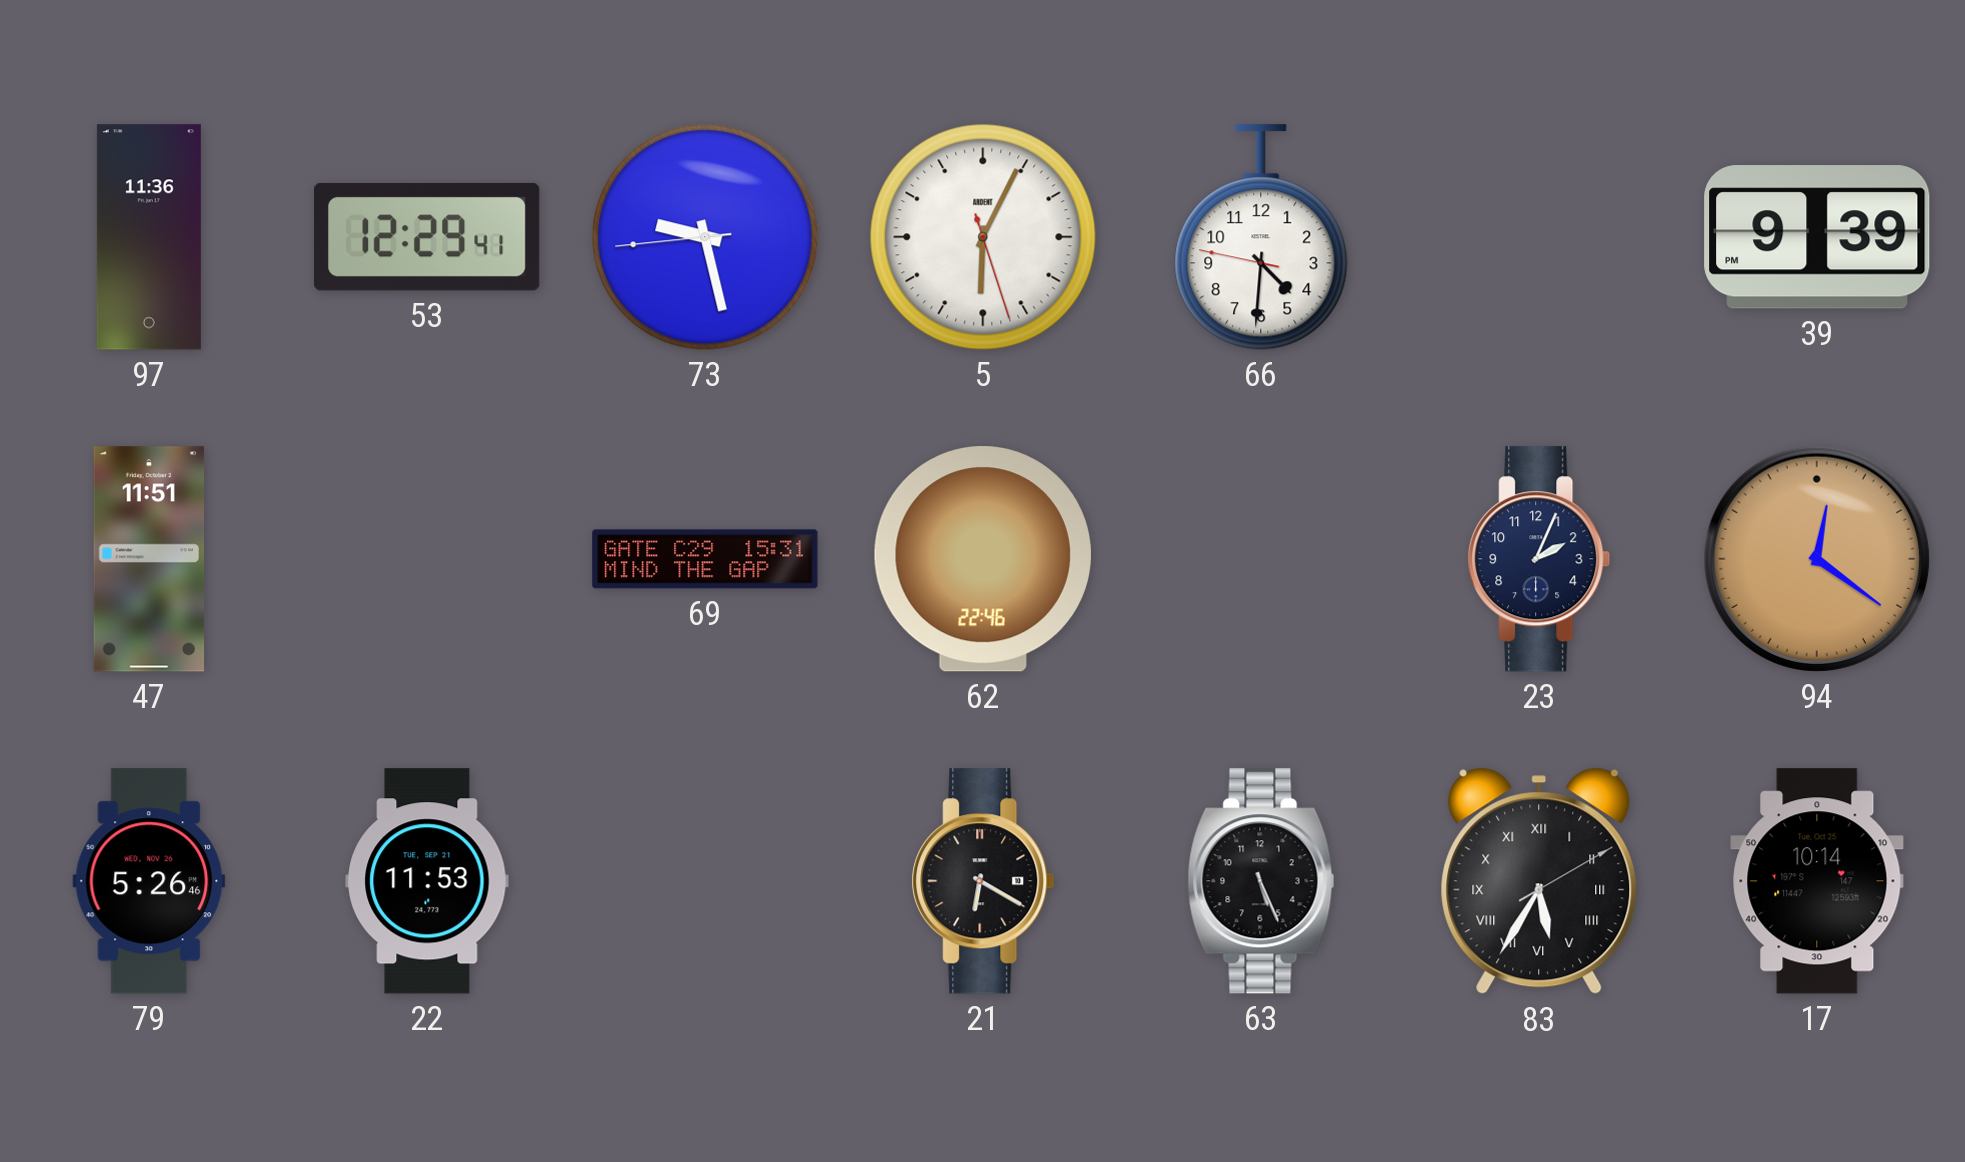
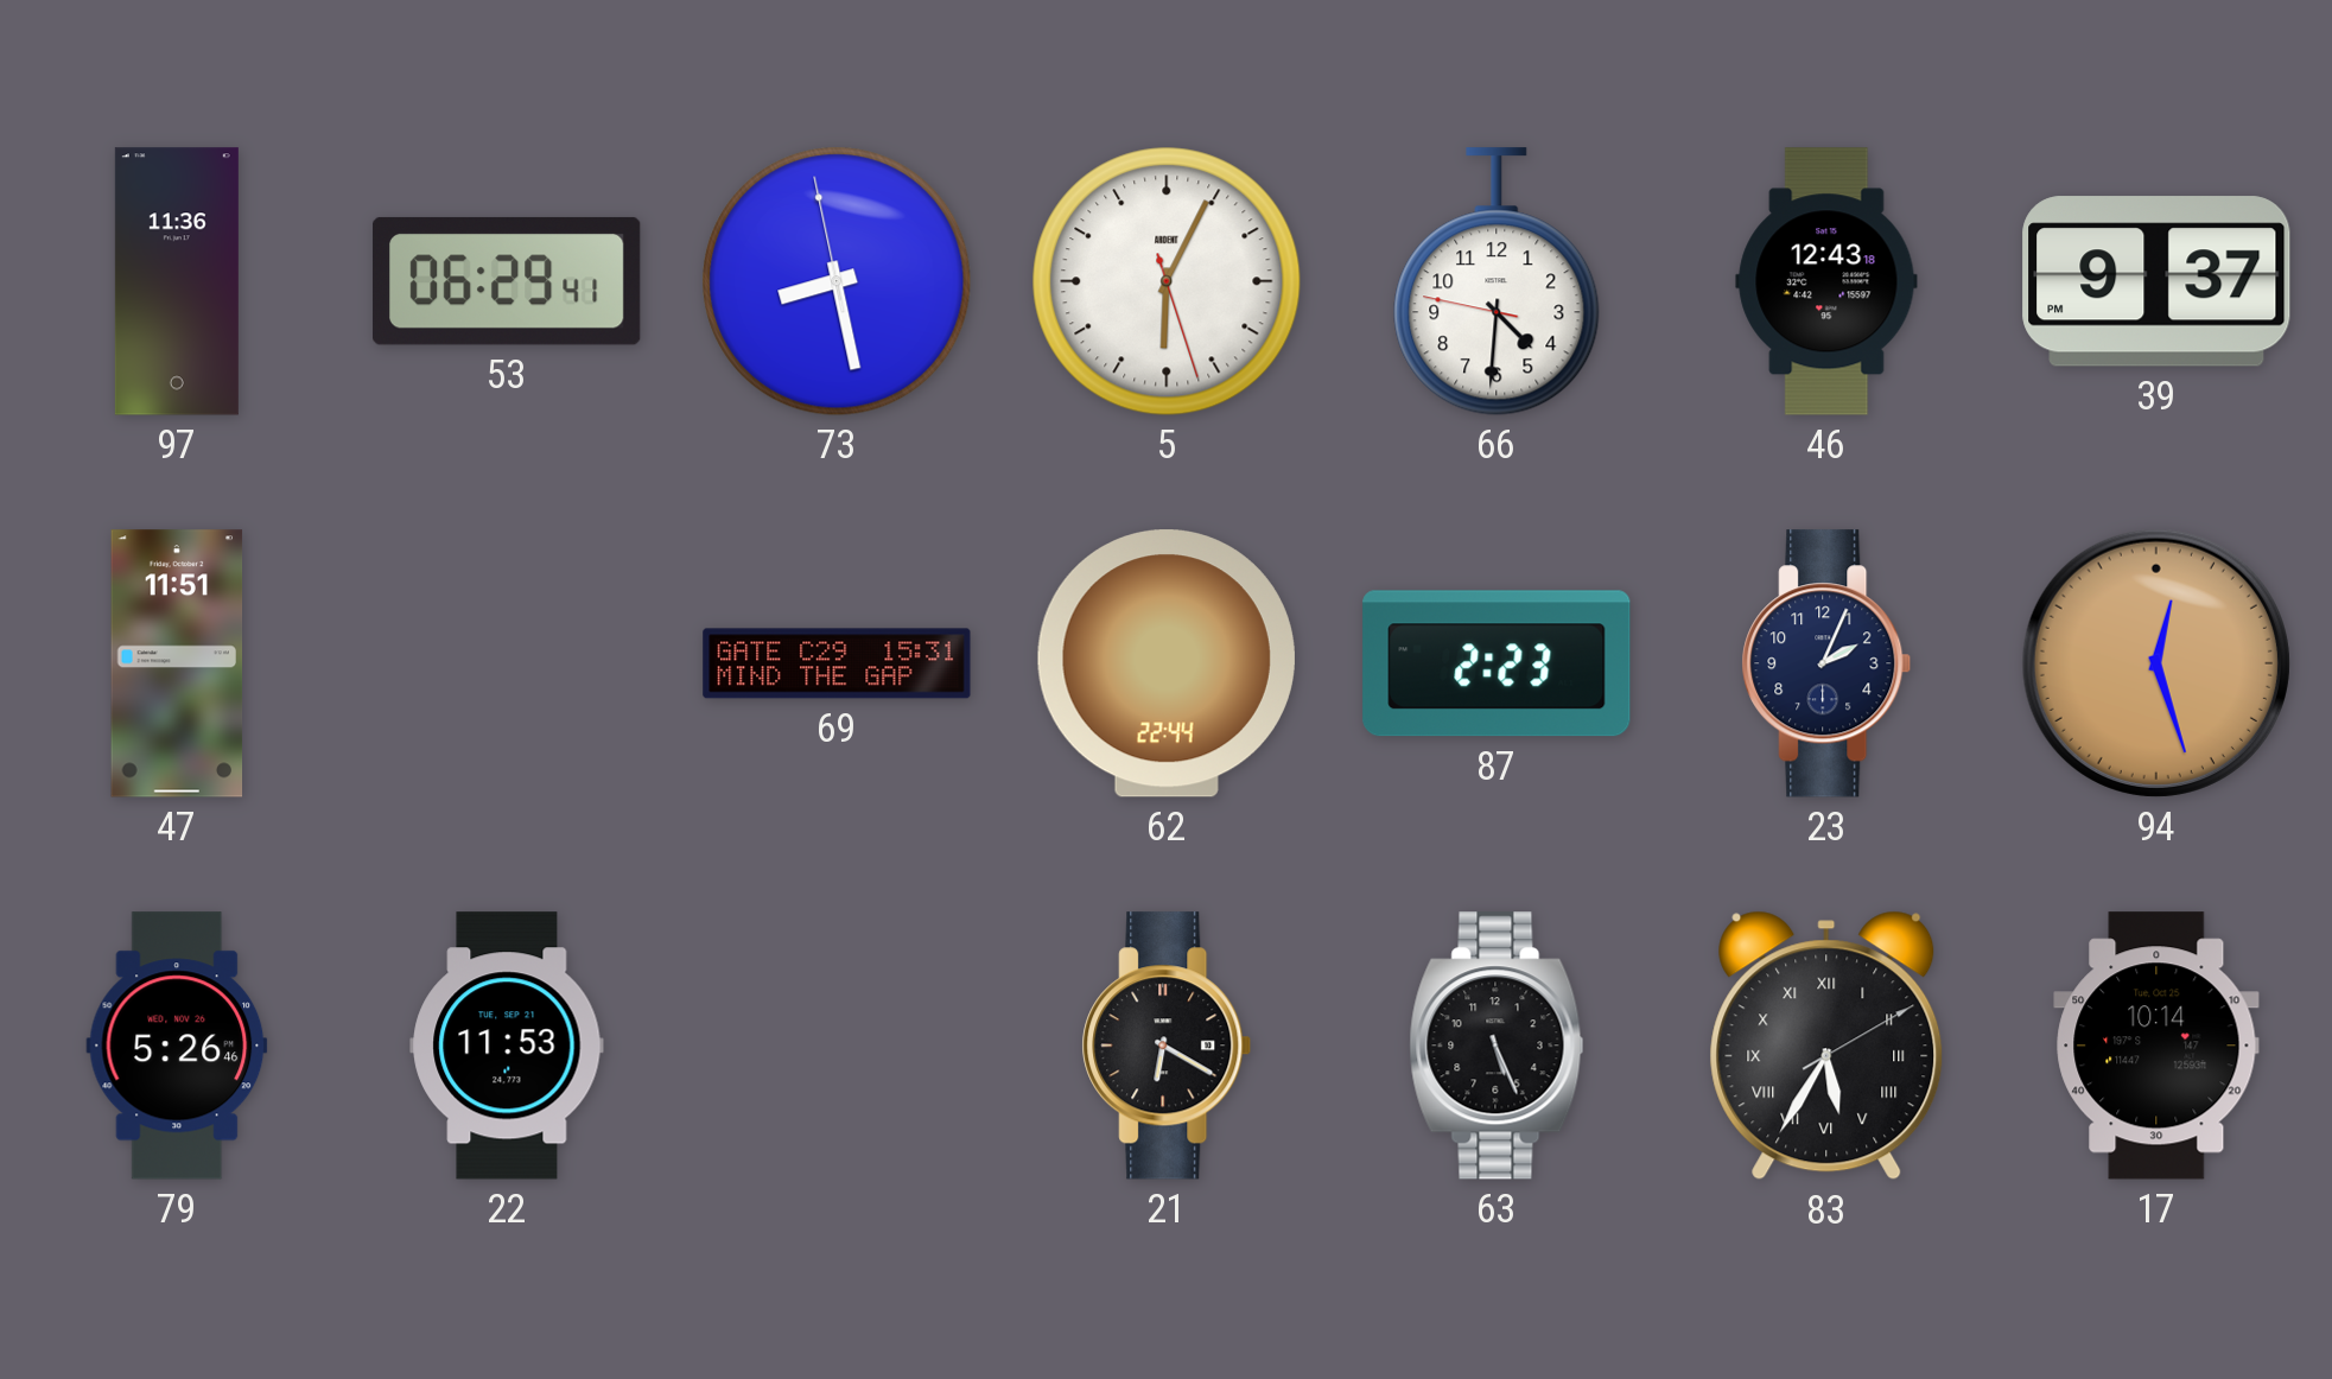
53: 12:29 -> 06:29 (507, 281)
73: 9:27 -> 8:27 (837, 281)
46: none -> 12:43 (1826, 281)
39: 9:39 -> 9:37 (2156, 281)
62: 22:46 -> 22:44 (1167, 663)
87: none -> 2:23 (1497, 663)
94: 12:21 -> 12:27 (2156, 663)
